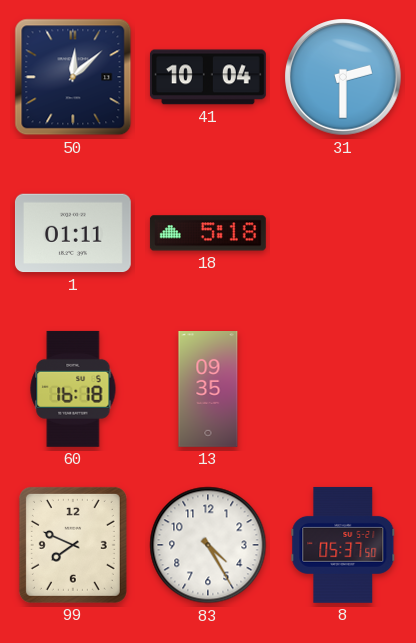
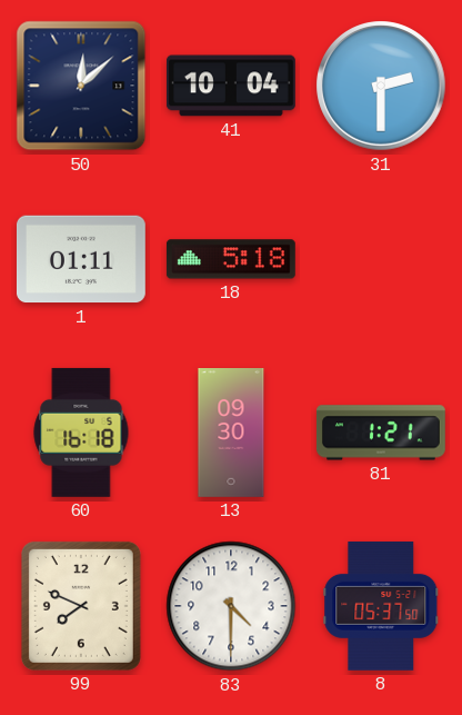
13: 09:35 -> 09:30 (231, 434)
81: none -> 1:21 (381, 433)
83: 4:25 -> 4:30 (231, 606)
